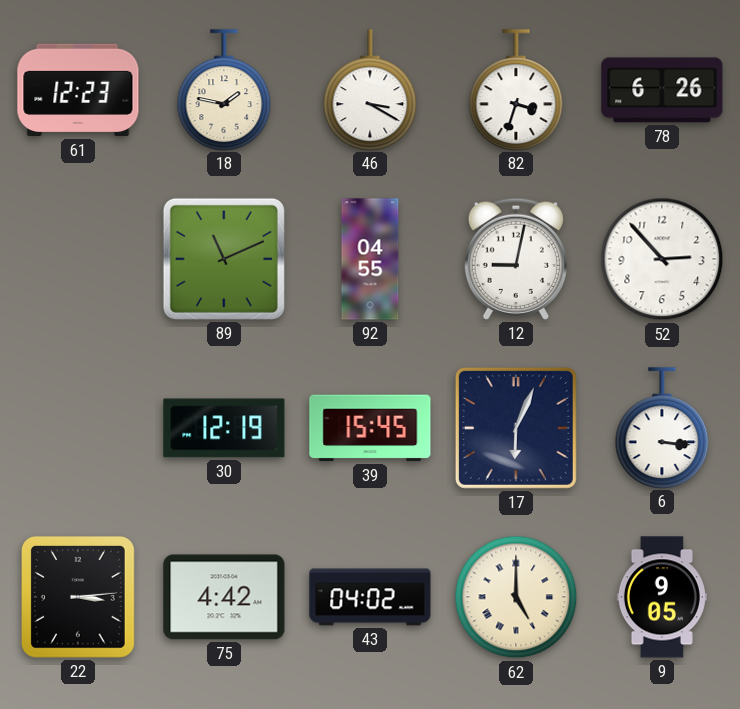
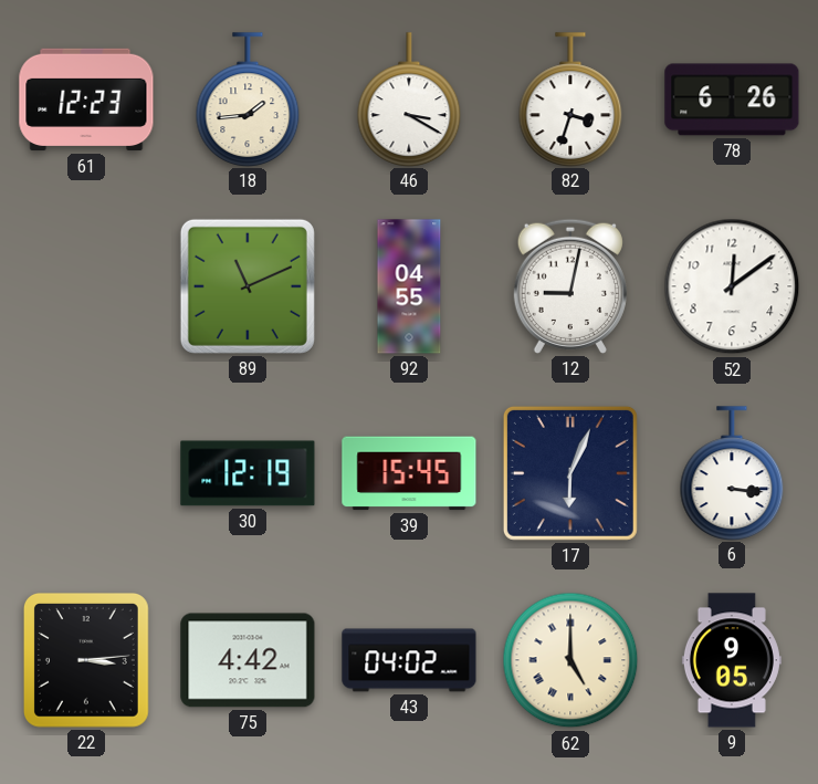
18: 1:47 -> 1:44 (248, 100)
52: 2:53 -> 12:09 (732, 286)
